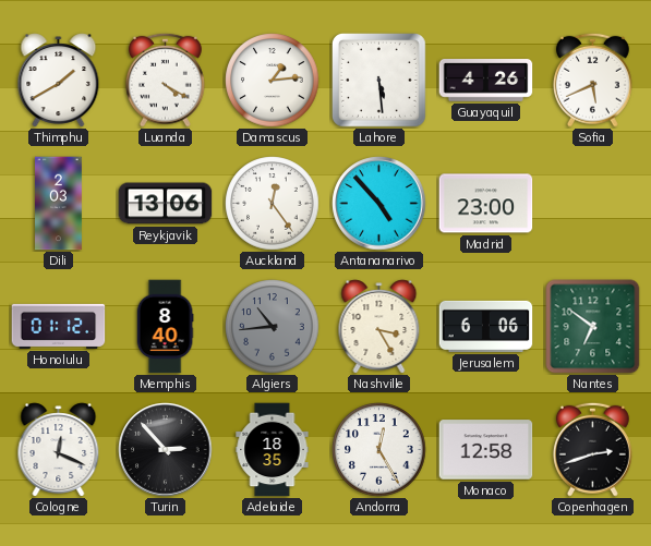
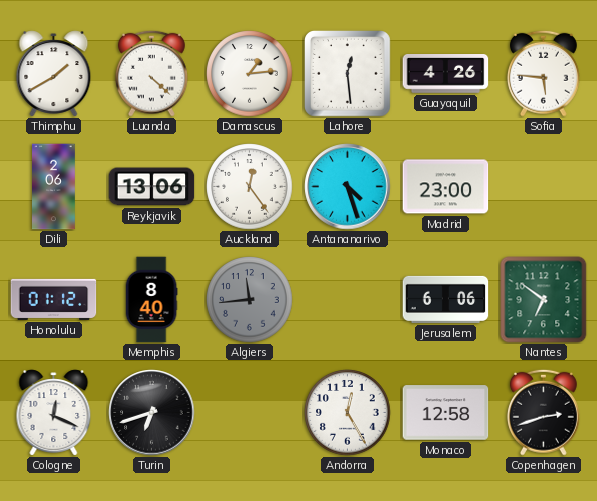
Luanda: 4:20 -> 4:22 (151, 73)
Lahore: 5:29 -> 12:29 (348, 74)
Sofia: 5:41 -> 5:46 (543, 73)
Dili: 2:03 -> 2:06 (54, 187)
Antananarivo: 4:53 -> 4:27 (348, 187)
Algiers: 10:44 -> 11:44 (250, 300)
Nashville: 3:25 -> none (379, 327)
Turin: 2:53 -> 6:42 (152, 413)
Adelaide: 18:35 -> none (273, 450)
